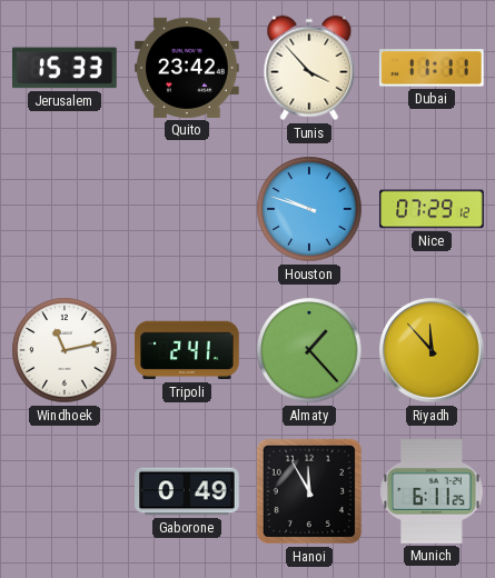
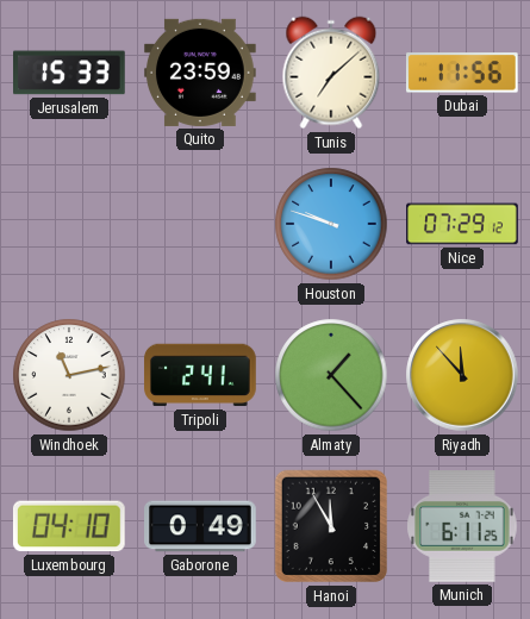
Quito: 23:42 -> 23:59 (201, 73)
Tunis: 3:53 -> 7:08 (331, 73)
Dubai: 11:11 -> 11:56 (462, 73)
Luxembourg: none -> 04:10 (69, 526)
